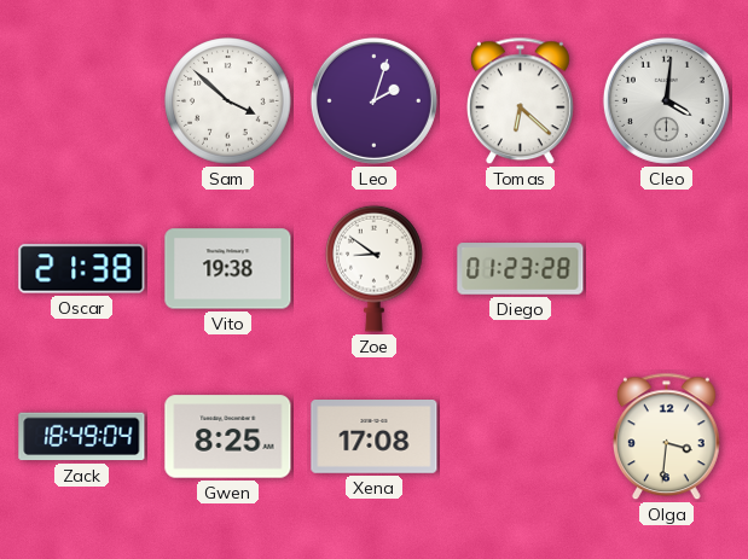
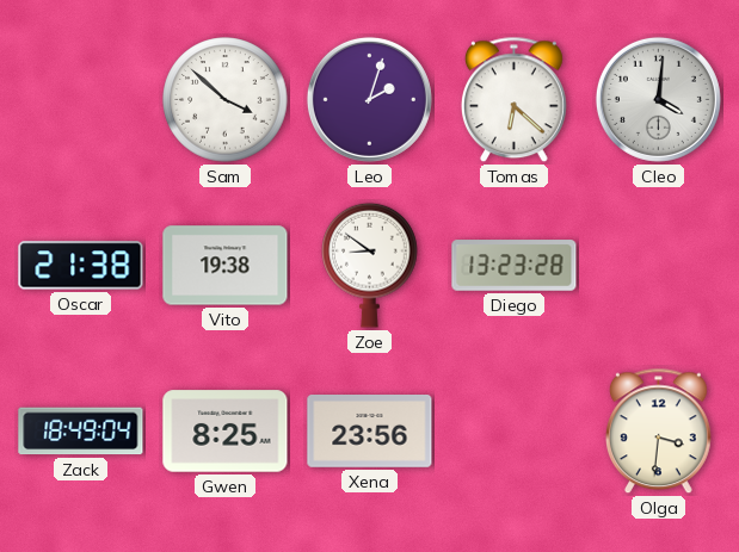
Diego: 01:23 -> 13:23 (515, 266)
Xena: 17:08 -> 23:56 (370, 432)
